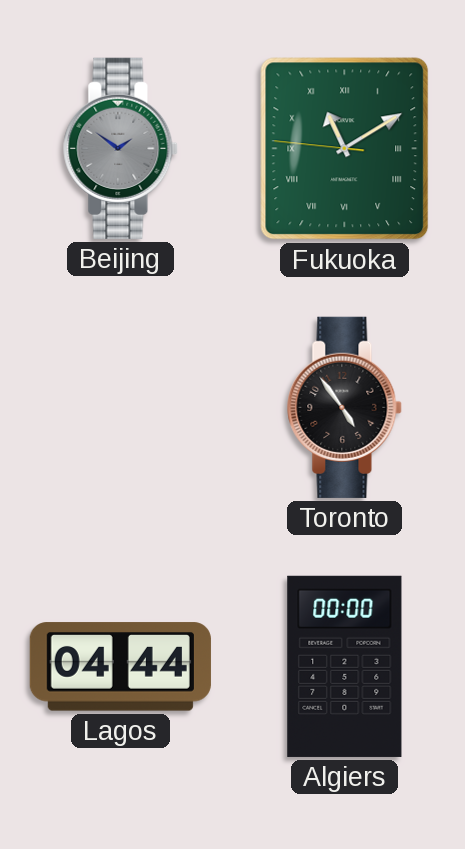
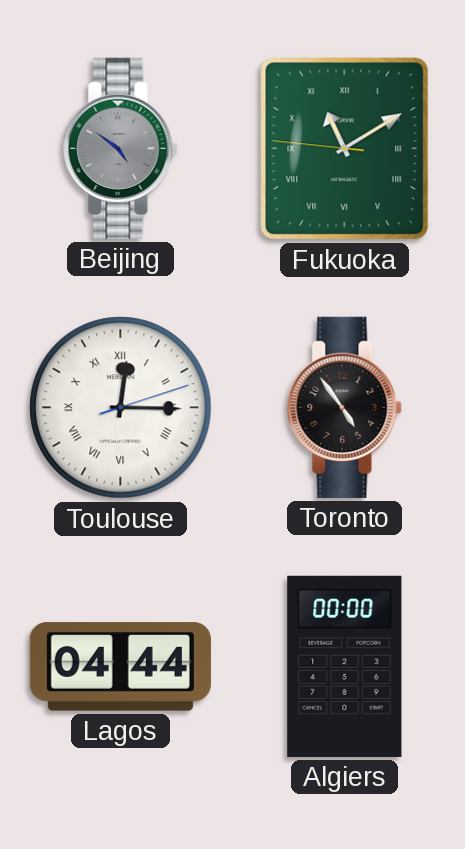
Beijing: 1:51 -> 4:51 (121, 148)
Toulouse: none -> 12:15 (121, 408)
